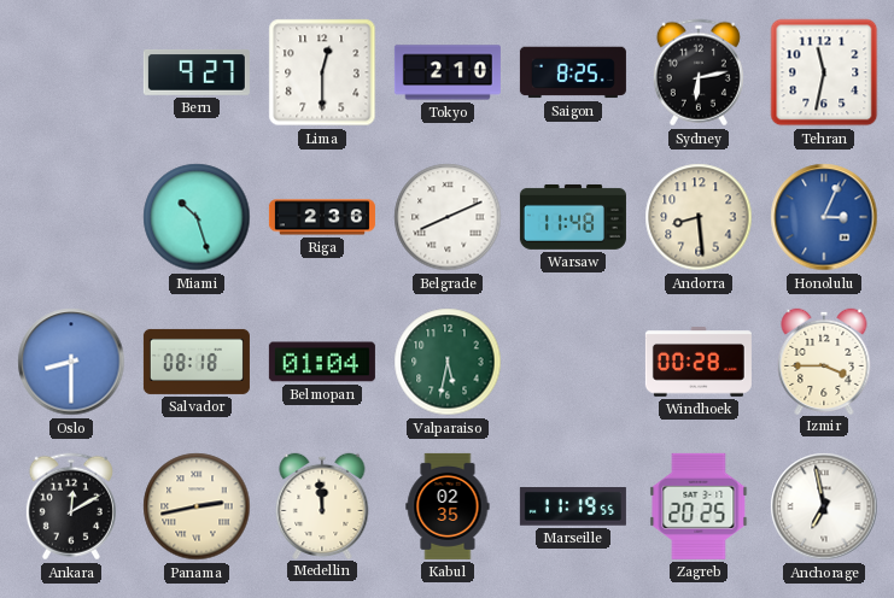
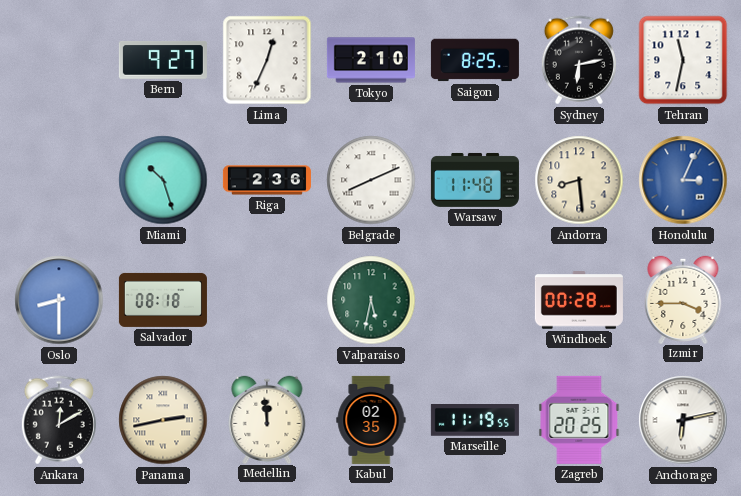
Lima: 12:30 -> 12:34 (267, 60)
Belmopan: 01:04 -> none (322, 362)
Anchorage: 6:58 -> 6:13 (683, 420)
